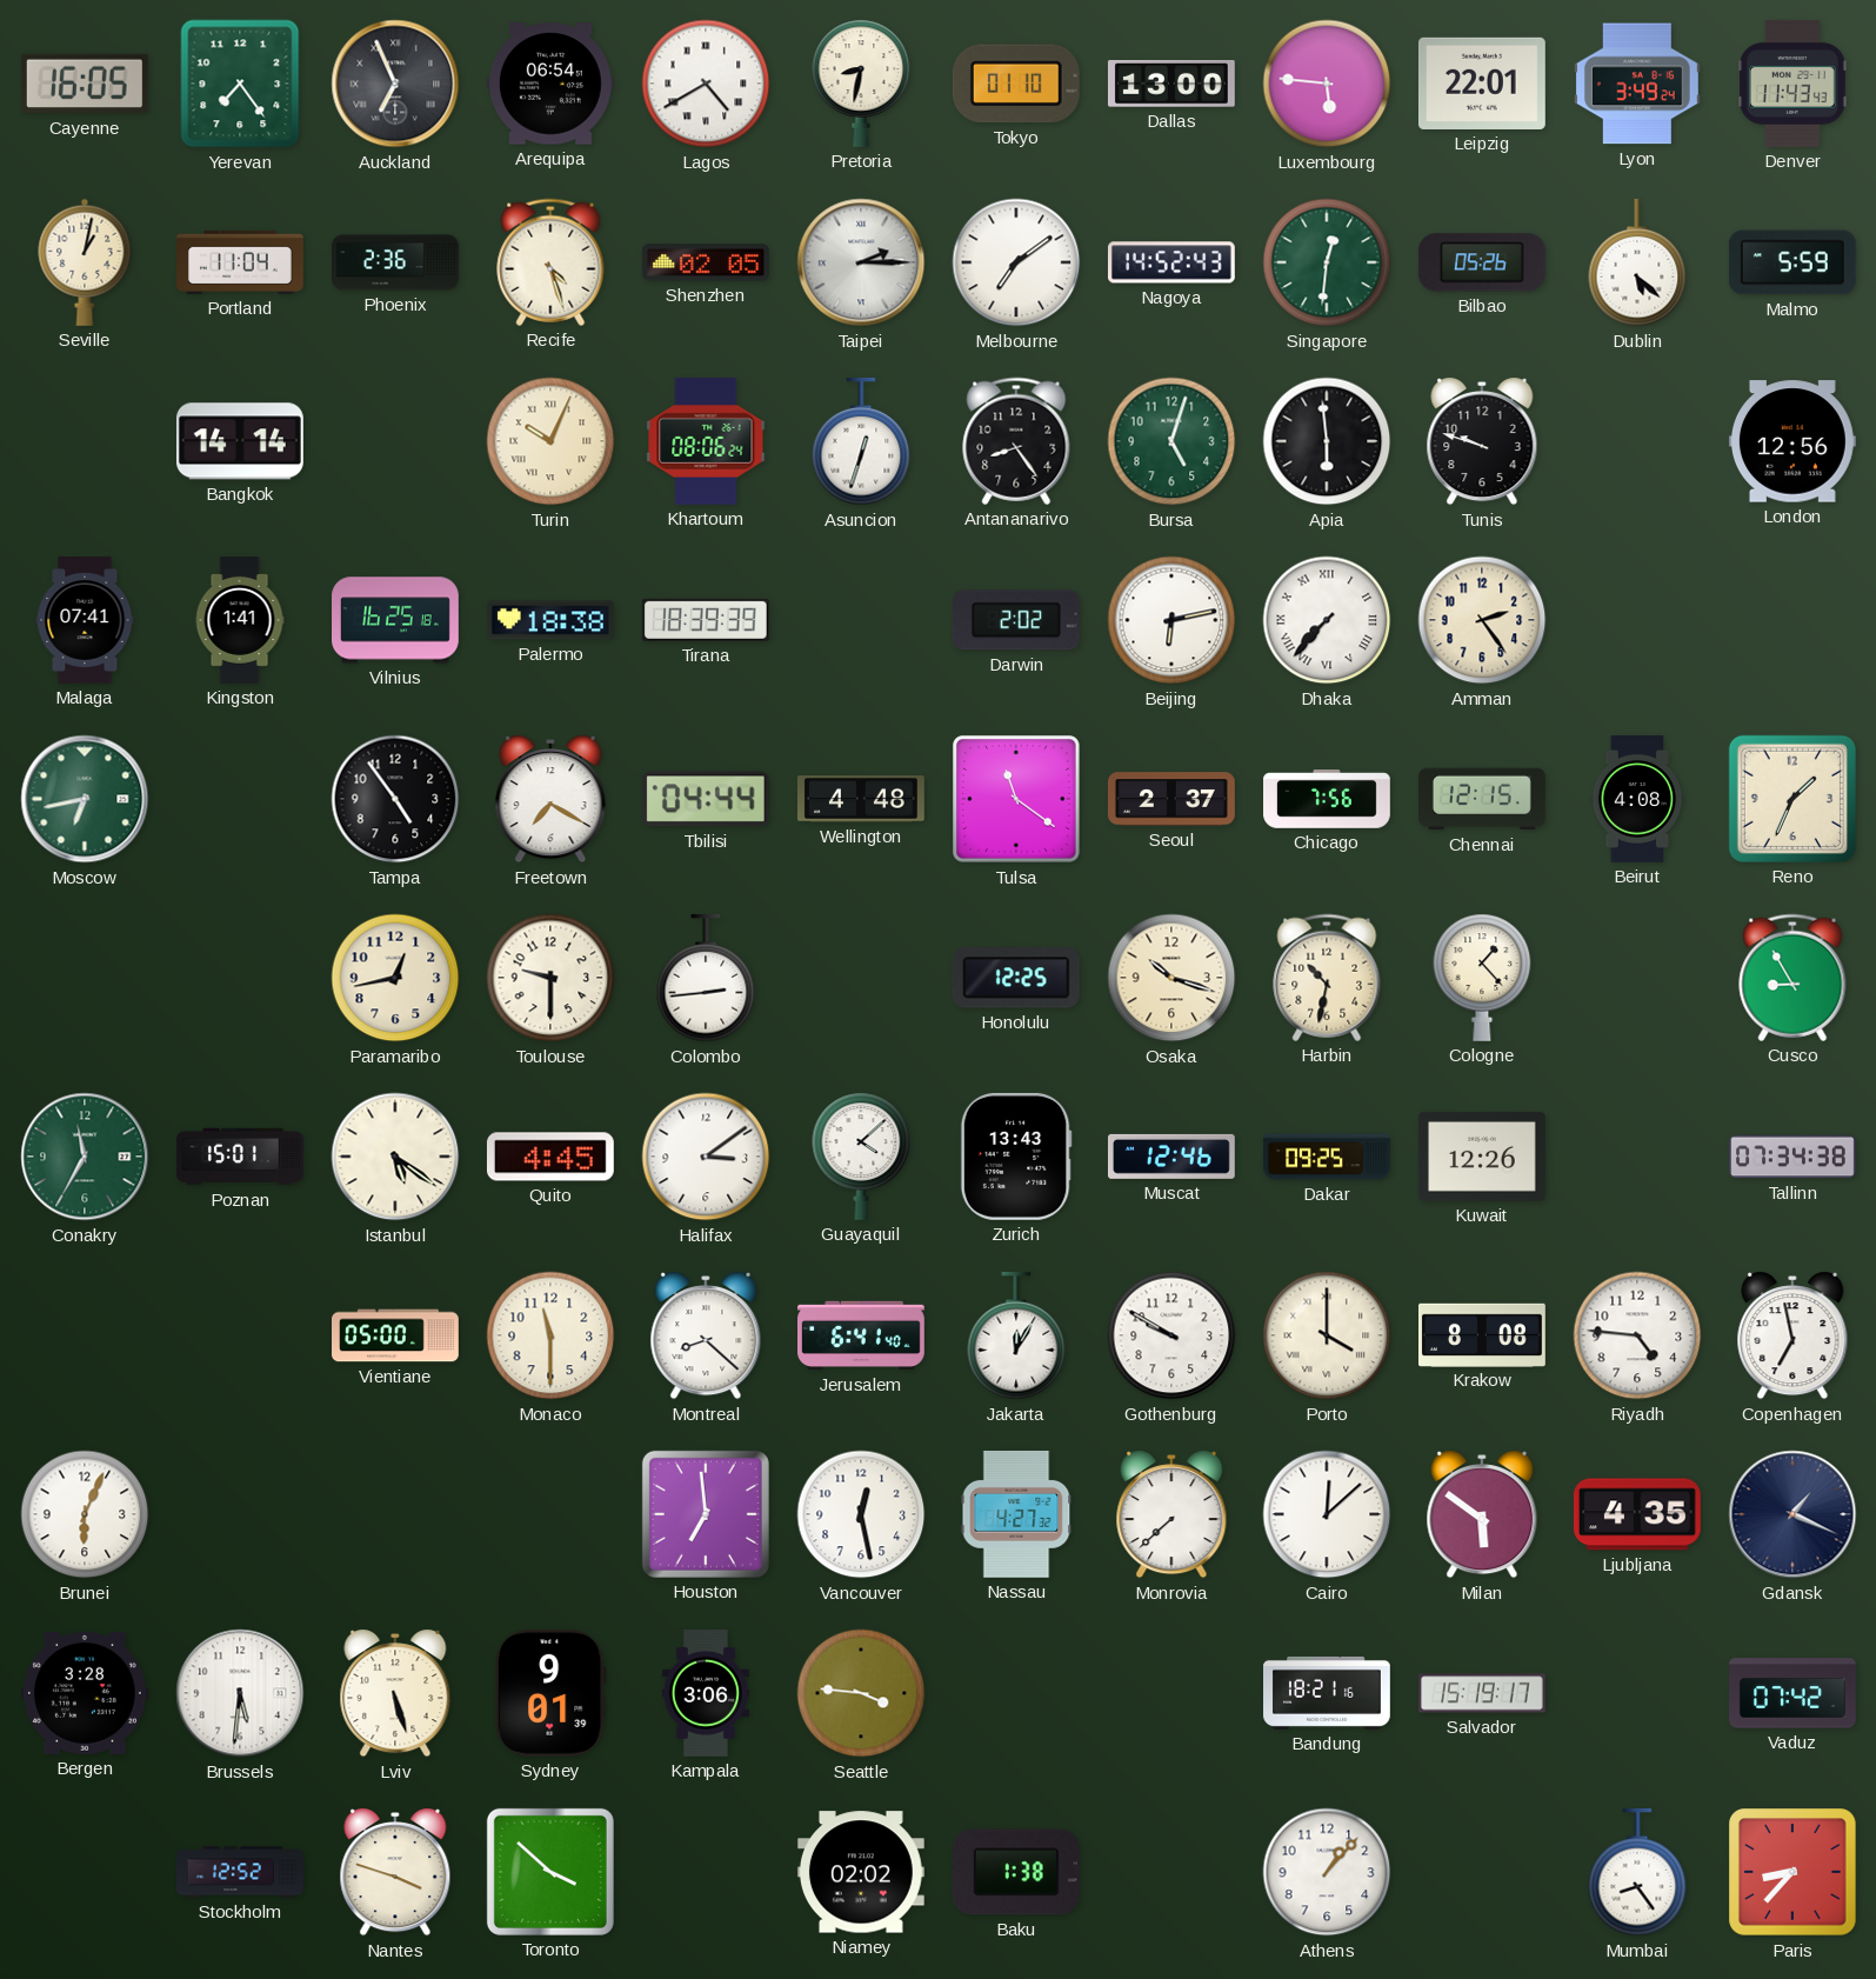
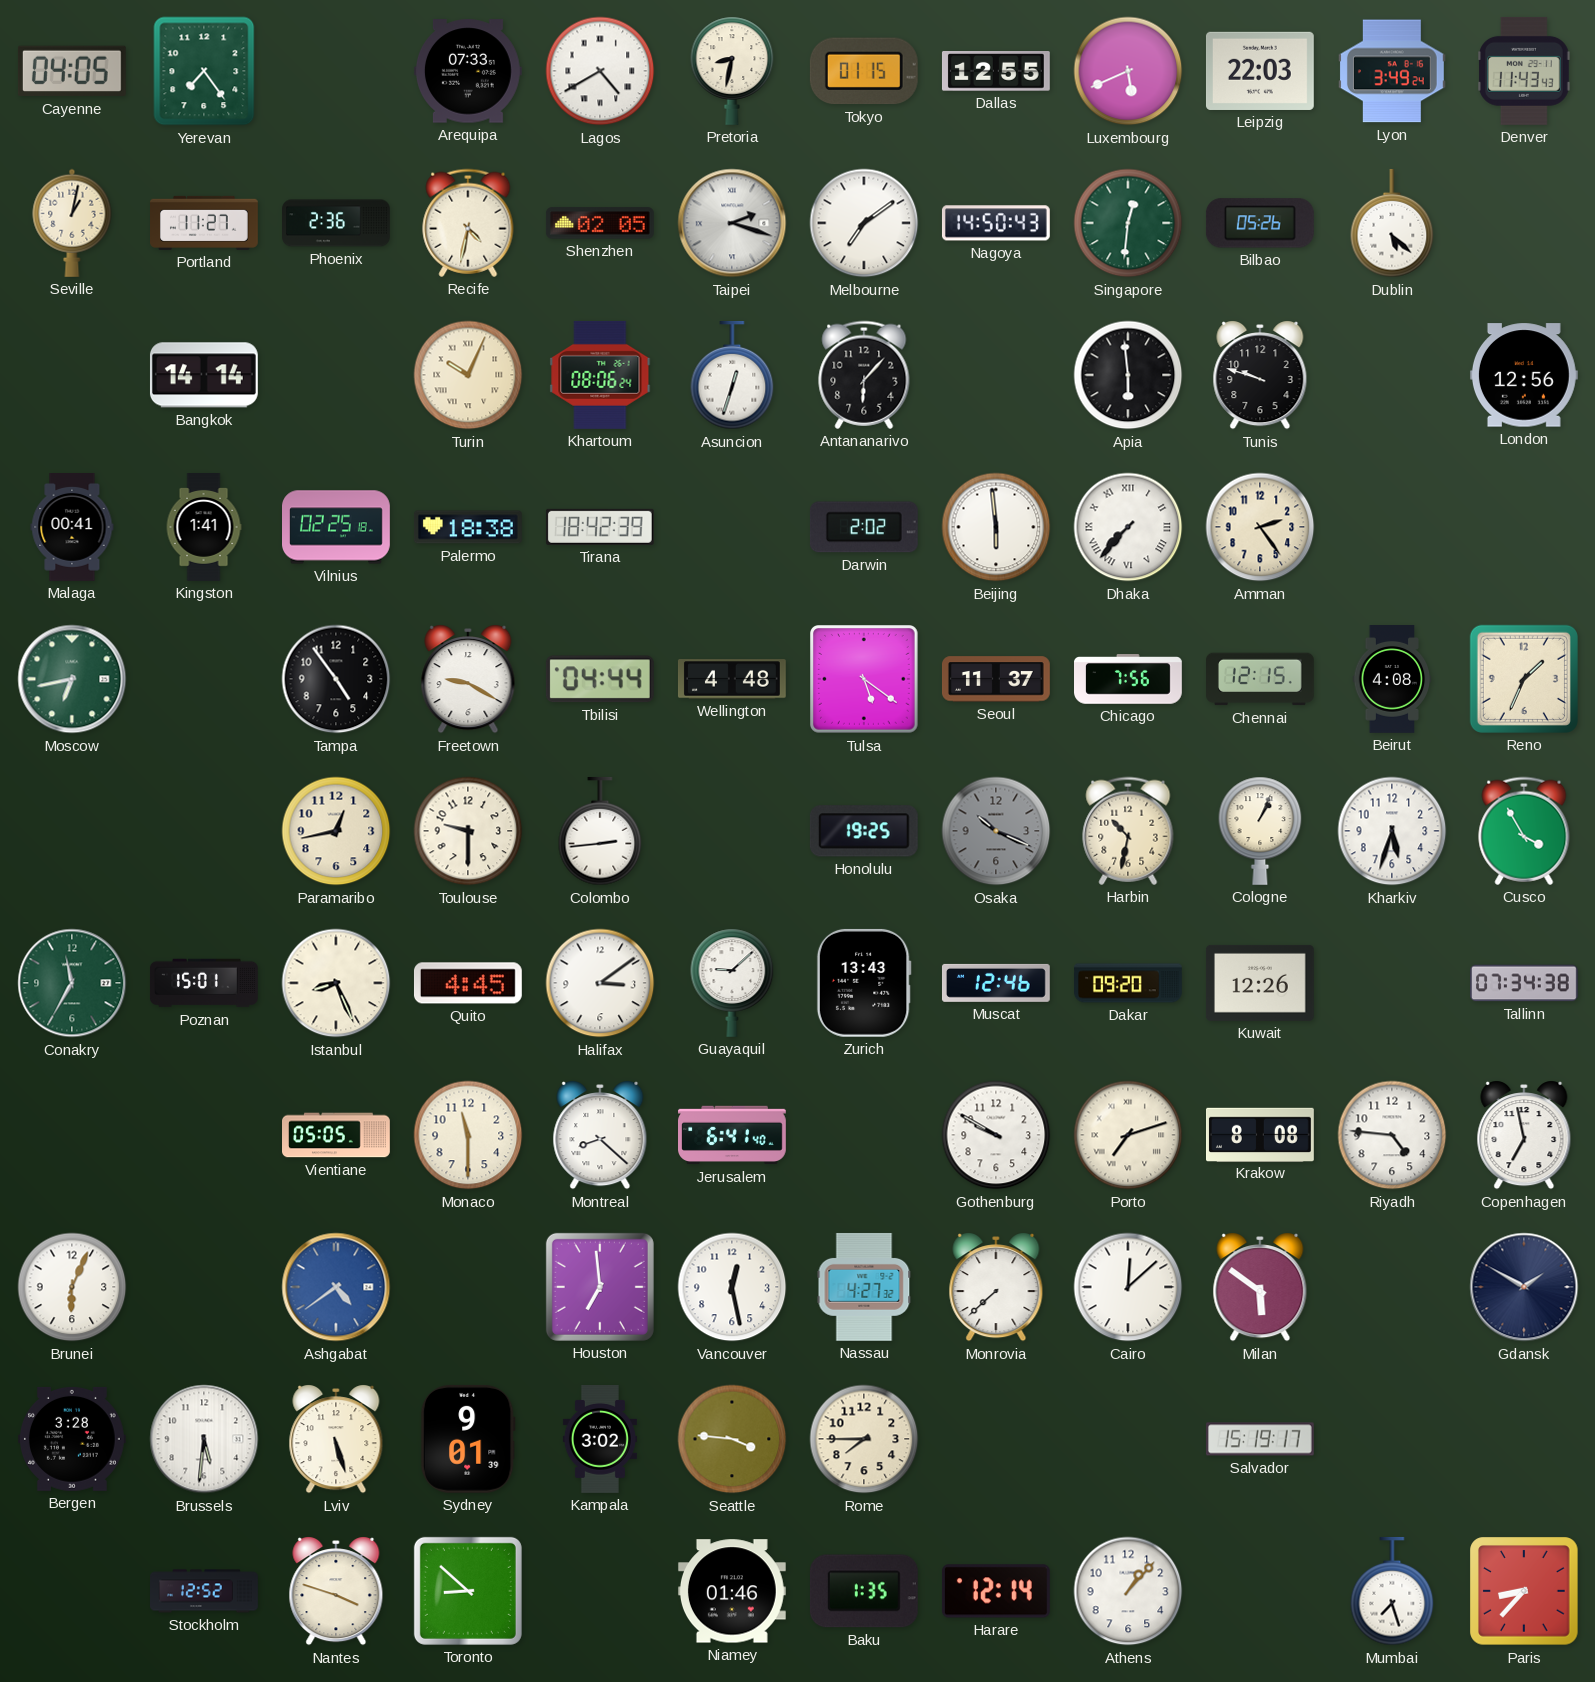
Cayenne: 16:05 -> 04:05 (72, 71)
Auckland: 6:56 -> none (395, 84)
Arequipa: 06:54 -> 07:33 (468, 71)
Tokyo: 01:10 -> 01:15 (864, 71)
Dallas: 13:00 -> 12:55 (996, 72)
Luxembourg: 5:46 -> 5:41 (1128, 71)
Leipzig: 22:01 -> 22:03 (1260, 71)
Portland: 11:04 -> 11:27 (205, 223)
Recife: 4:27 -> 4:32 (468, 223)
Taipei: 2:15 -> 2:18 (732, 223)
Nagoya: 14:52 -> 14:50 (996, 223)
Malmo: 5:59 -> none (1792, 262)
Antananarivo: 8:24 -> 6:07 (864, 375)
Bursa: 5:03 -> none (1171, 441)
Malaga: 07:41 -> 00:41 (72, 528)
Vilnius: 16:25 -> 02:25 (337, 527)
Tirana: 18:39 -> 18:42 (600, 527)
Beijing: 6:13 -> 5:59 (996, 527)
Freetown: 7:20 -> 9:20 (468, 679)
Tulsa: 11:21 -> 5:21 (865, 680)
Seoul: 2:37 -> 11:37 (996, 679)
Honolulu: 12:25 -> 19:25 (864, 831)
Osaka: 10:18 -> 10:19 (996, 831)
Osaka dial: cream -> grey (996, 831)
Cologne: 1:23 -> 1:04 (1260, 831)
Kharkiv: none -> 5:33 (1392, 831)
Cusco: 8:55 -> 3:55 (1524, 831)
Istanbul: 5:21 -> 8:26 (336, 983)
Guayaquil: 4:08 -> 9:08 (732, 983)
Dakar: 09:25 -> 09:20 (1129, 983)
Vientiane: 05:00 -> 05:05 (337, 1135)
Jakarta: 12:05 -> none (1016, 1337)
Porto: 4:00 -> 7:12 (1128, 1135)
Ashgabat: none -> 4:39 (336, 1287)
Ljubljana: 4:35 -> none (1637, 1514)
Gdansk: 1:19 -> 1:50 (1524, 1287)
Kampala: 3:06 -> 3:02 (600, 1440)
Rome: none -> 7:45 (864, 1439)
Bandung: 18:21 -> none (1328, 1693)
Vaduz: 07:42 -> none (1794, 1693)
Toronto: 3:52 -> 8:52 (468, 1591)
Niamey: 02:02 -> 01:46 (732, 1591)
Baku: 1:38 -> 1:35 (864, 1591)
Harare: none -> 12:14 (996, 1591)
Mumbai: 8:24 -> 7:27 (1392, 1592)
